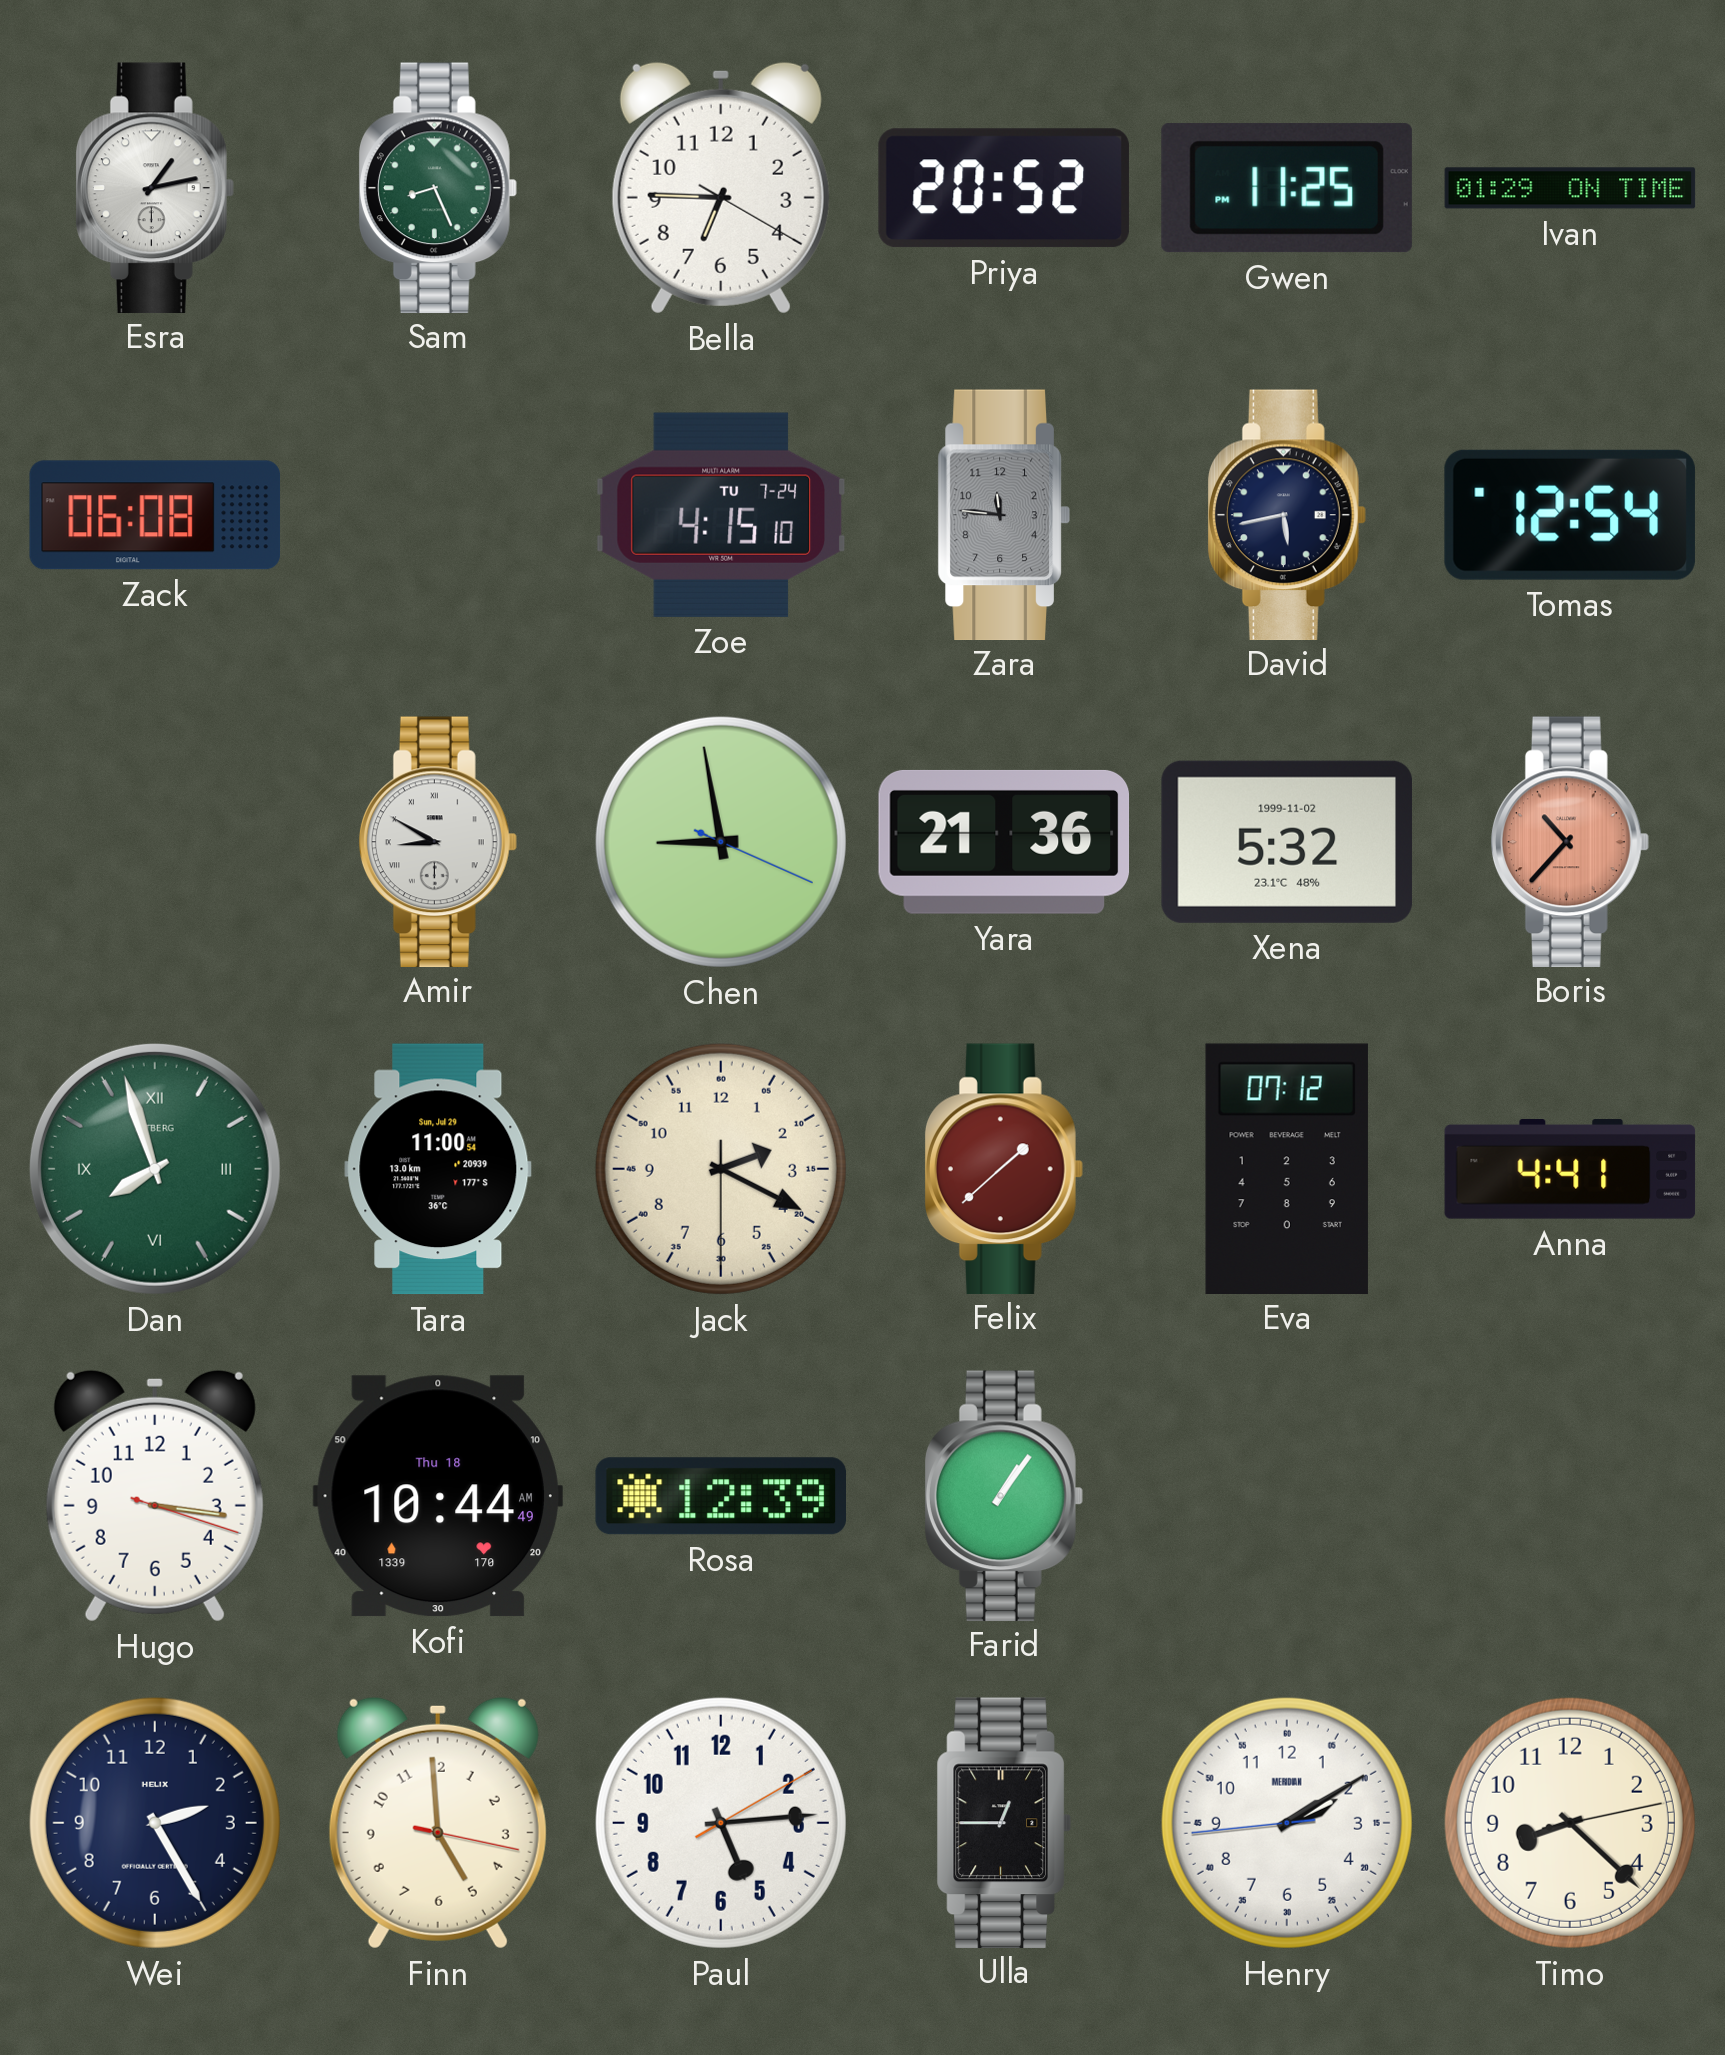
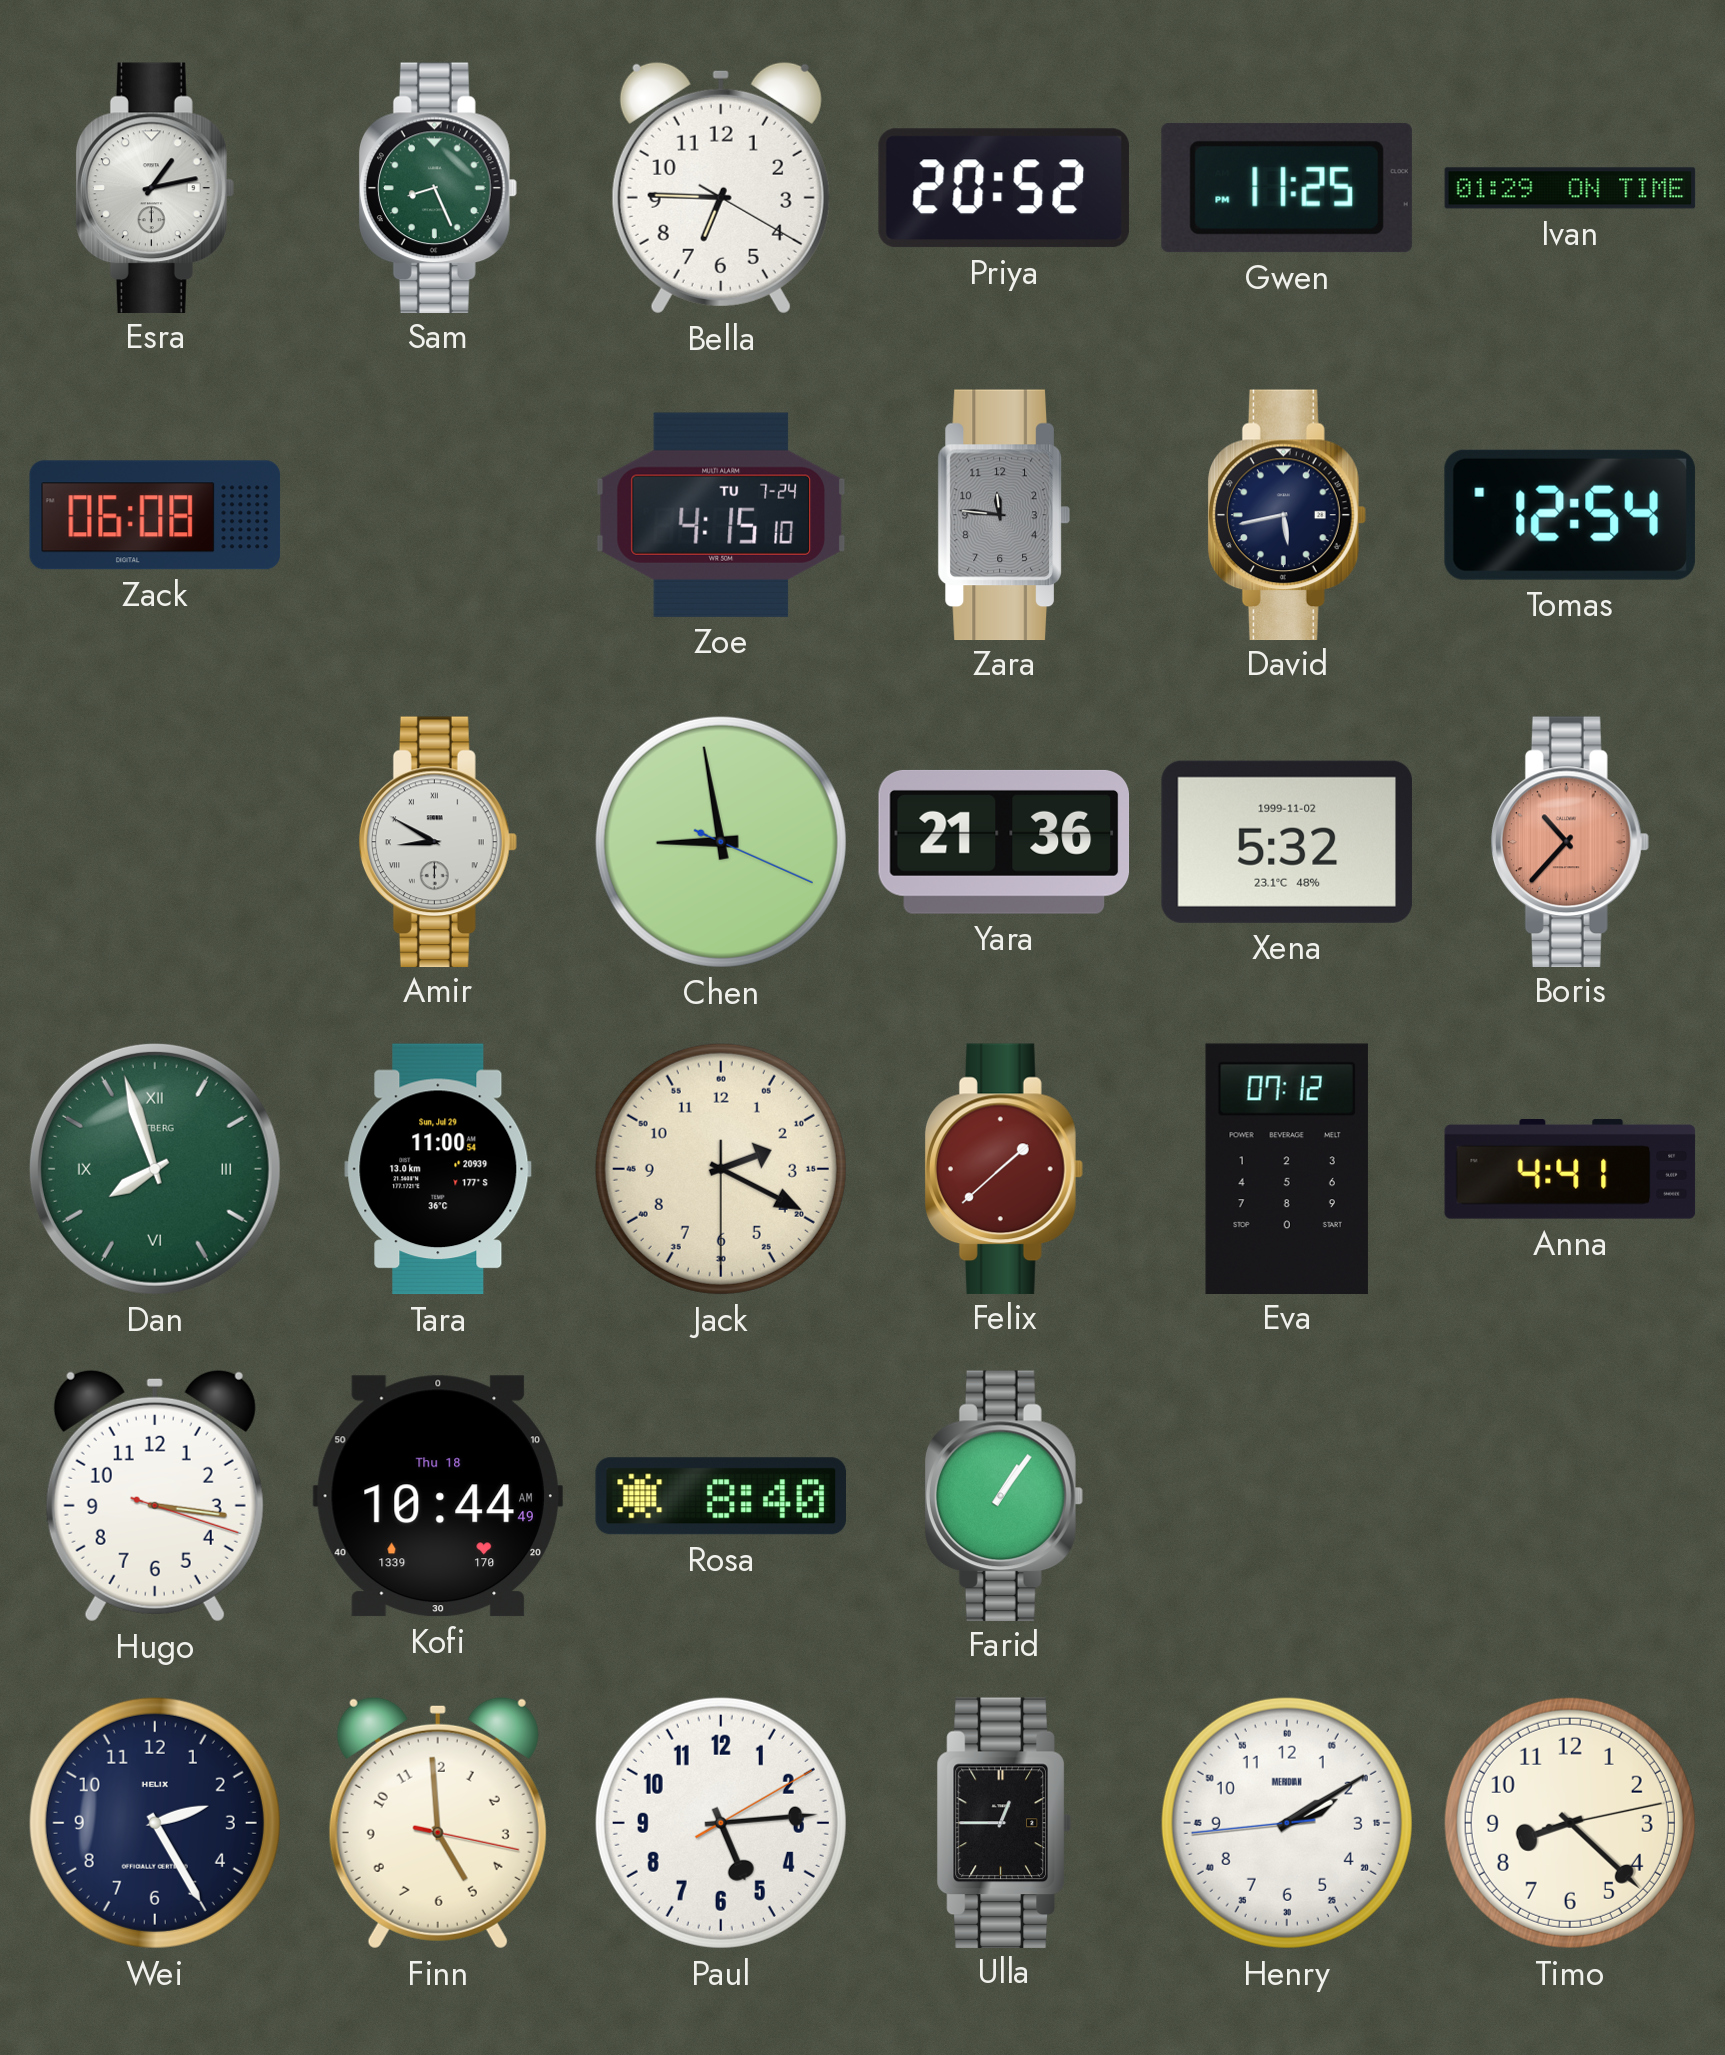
Rosa: 12:39 -> 8:40 (720, 1496)
